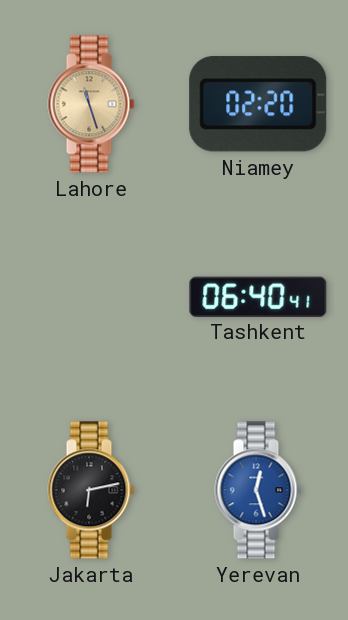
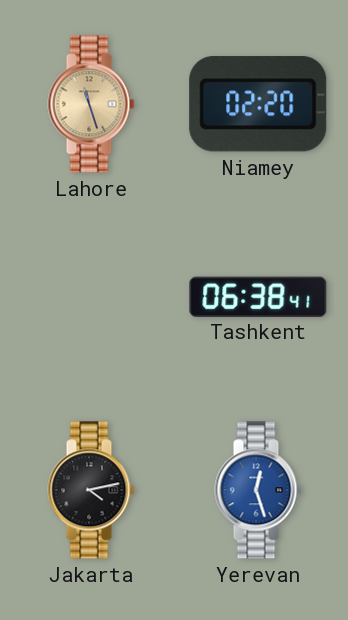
Tashkent: 06:40 -> 06:38 (258, 296)
Jakarta: 6:13 -> 4:13 (91, 490)
